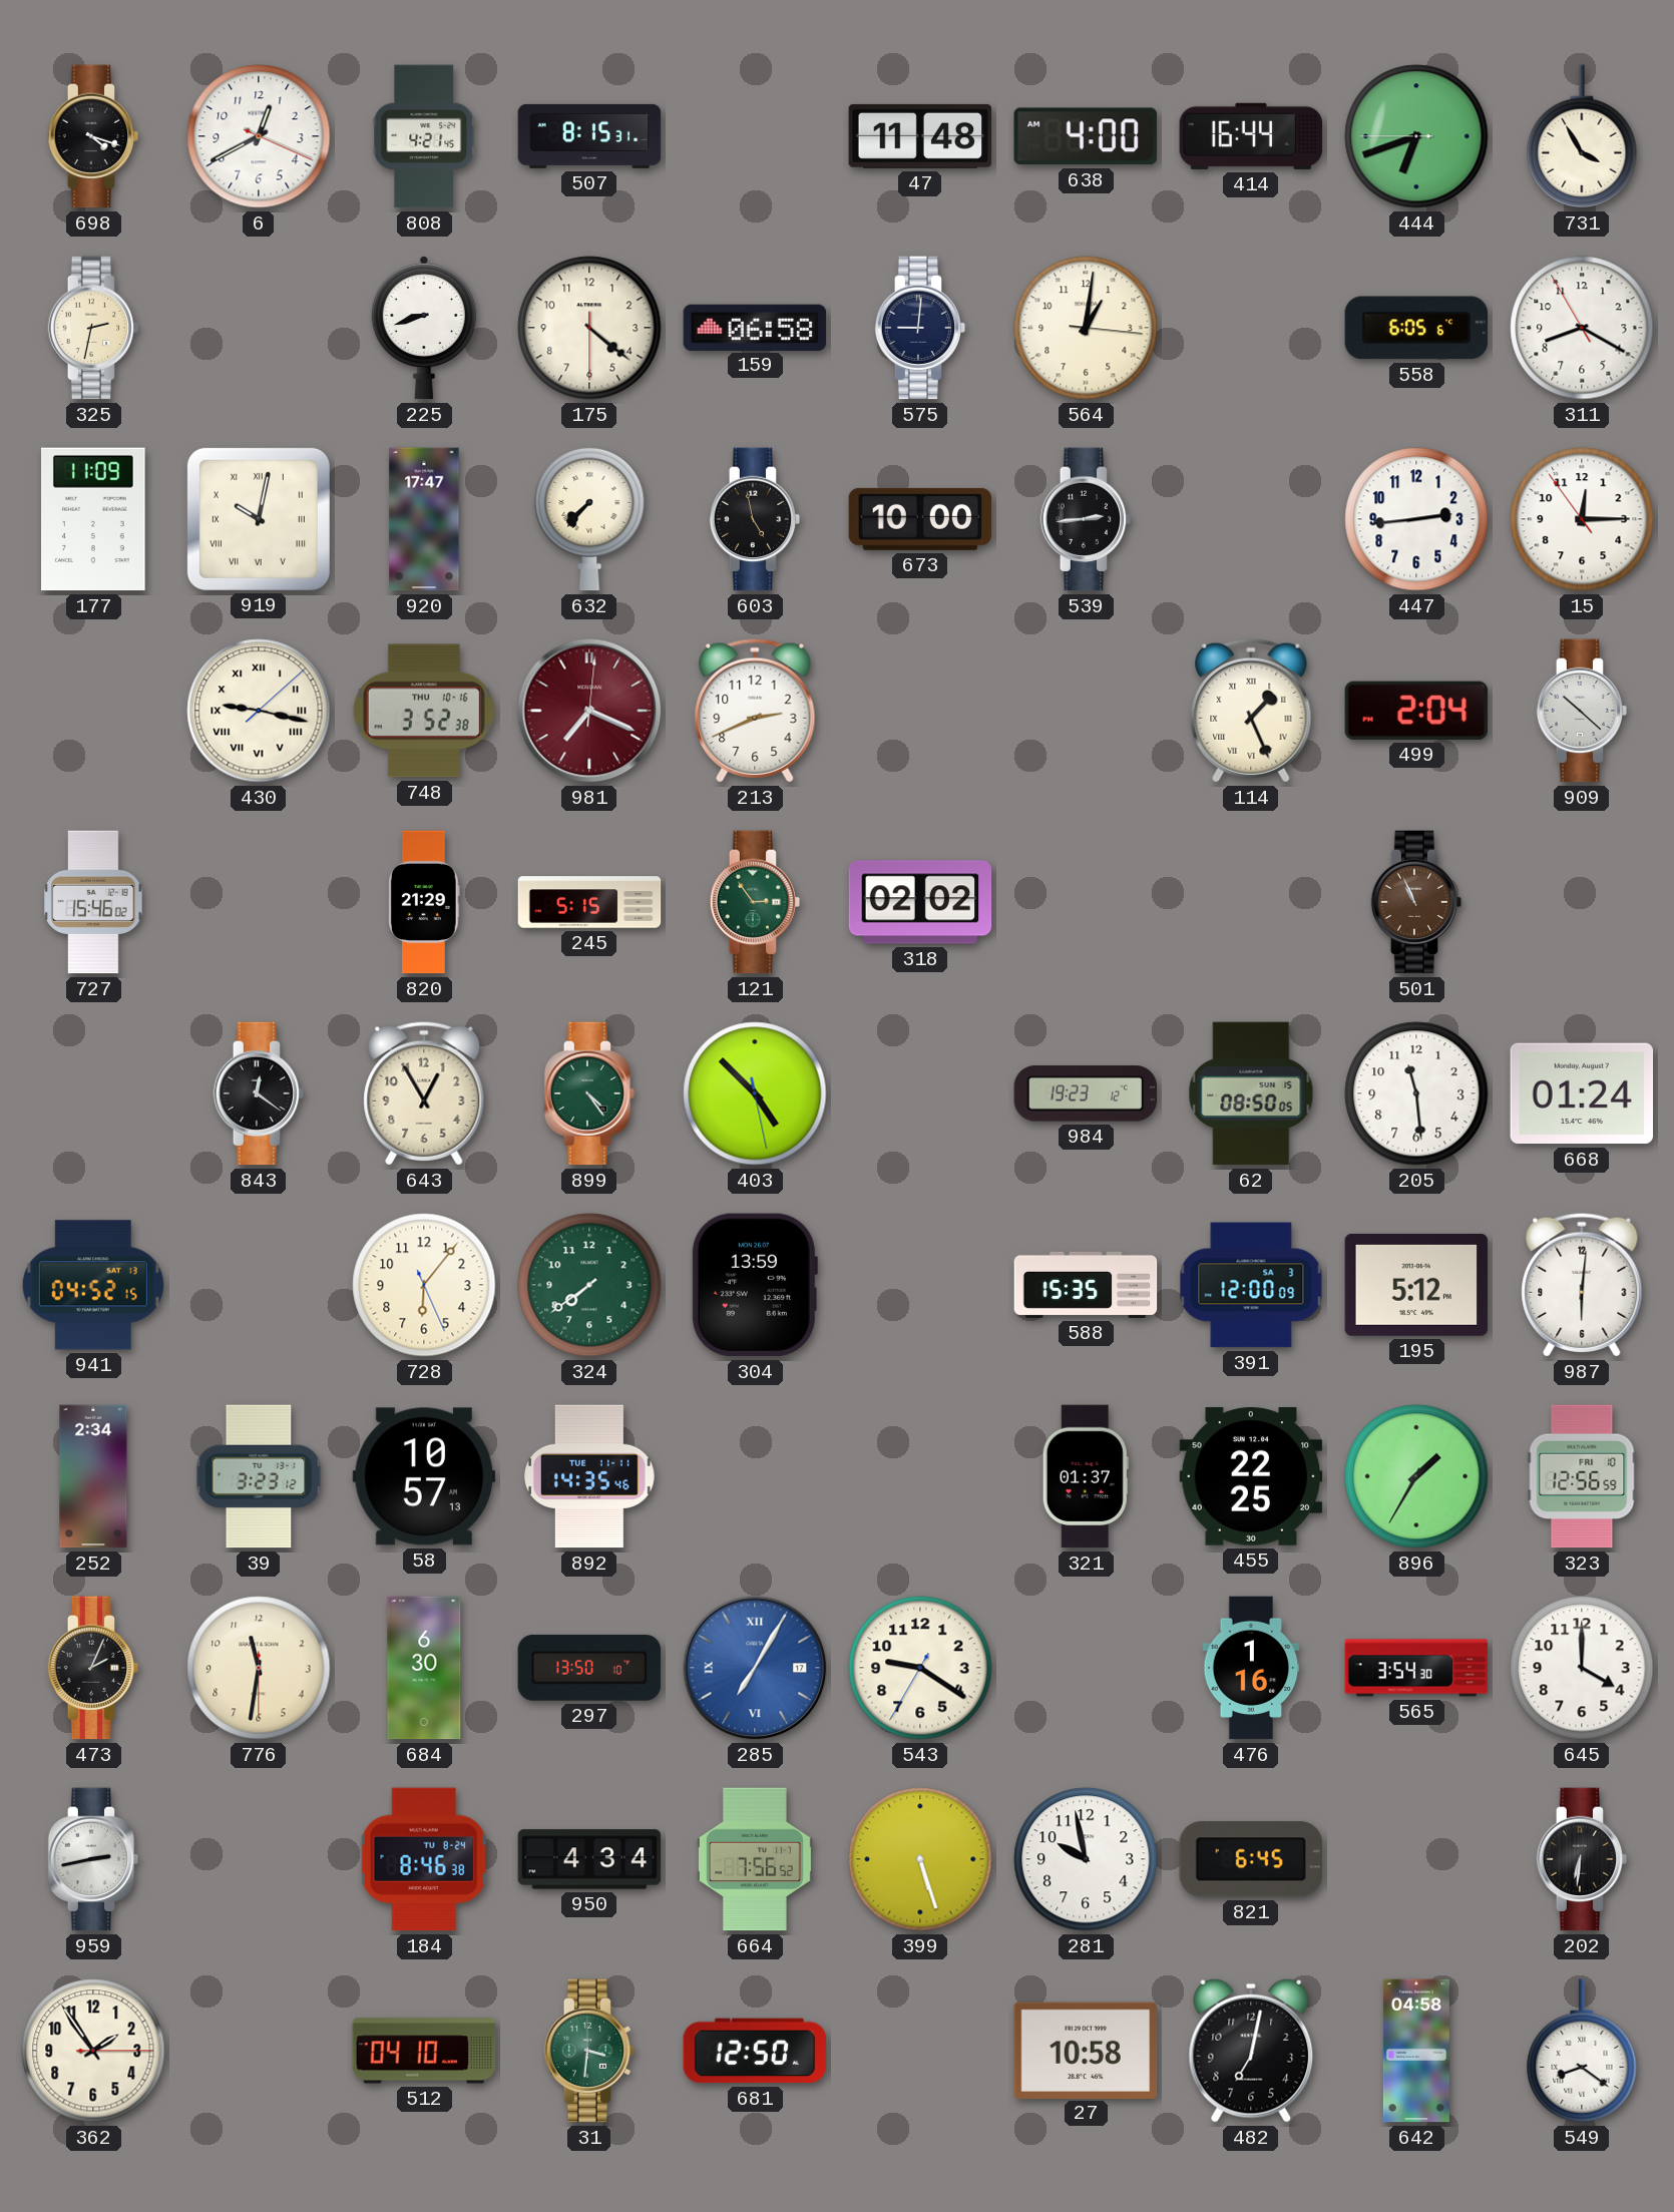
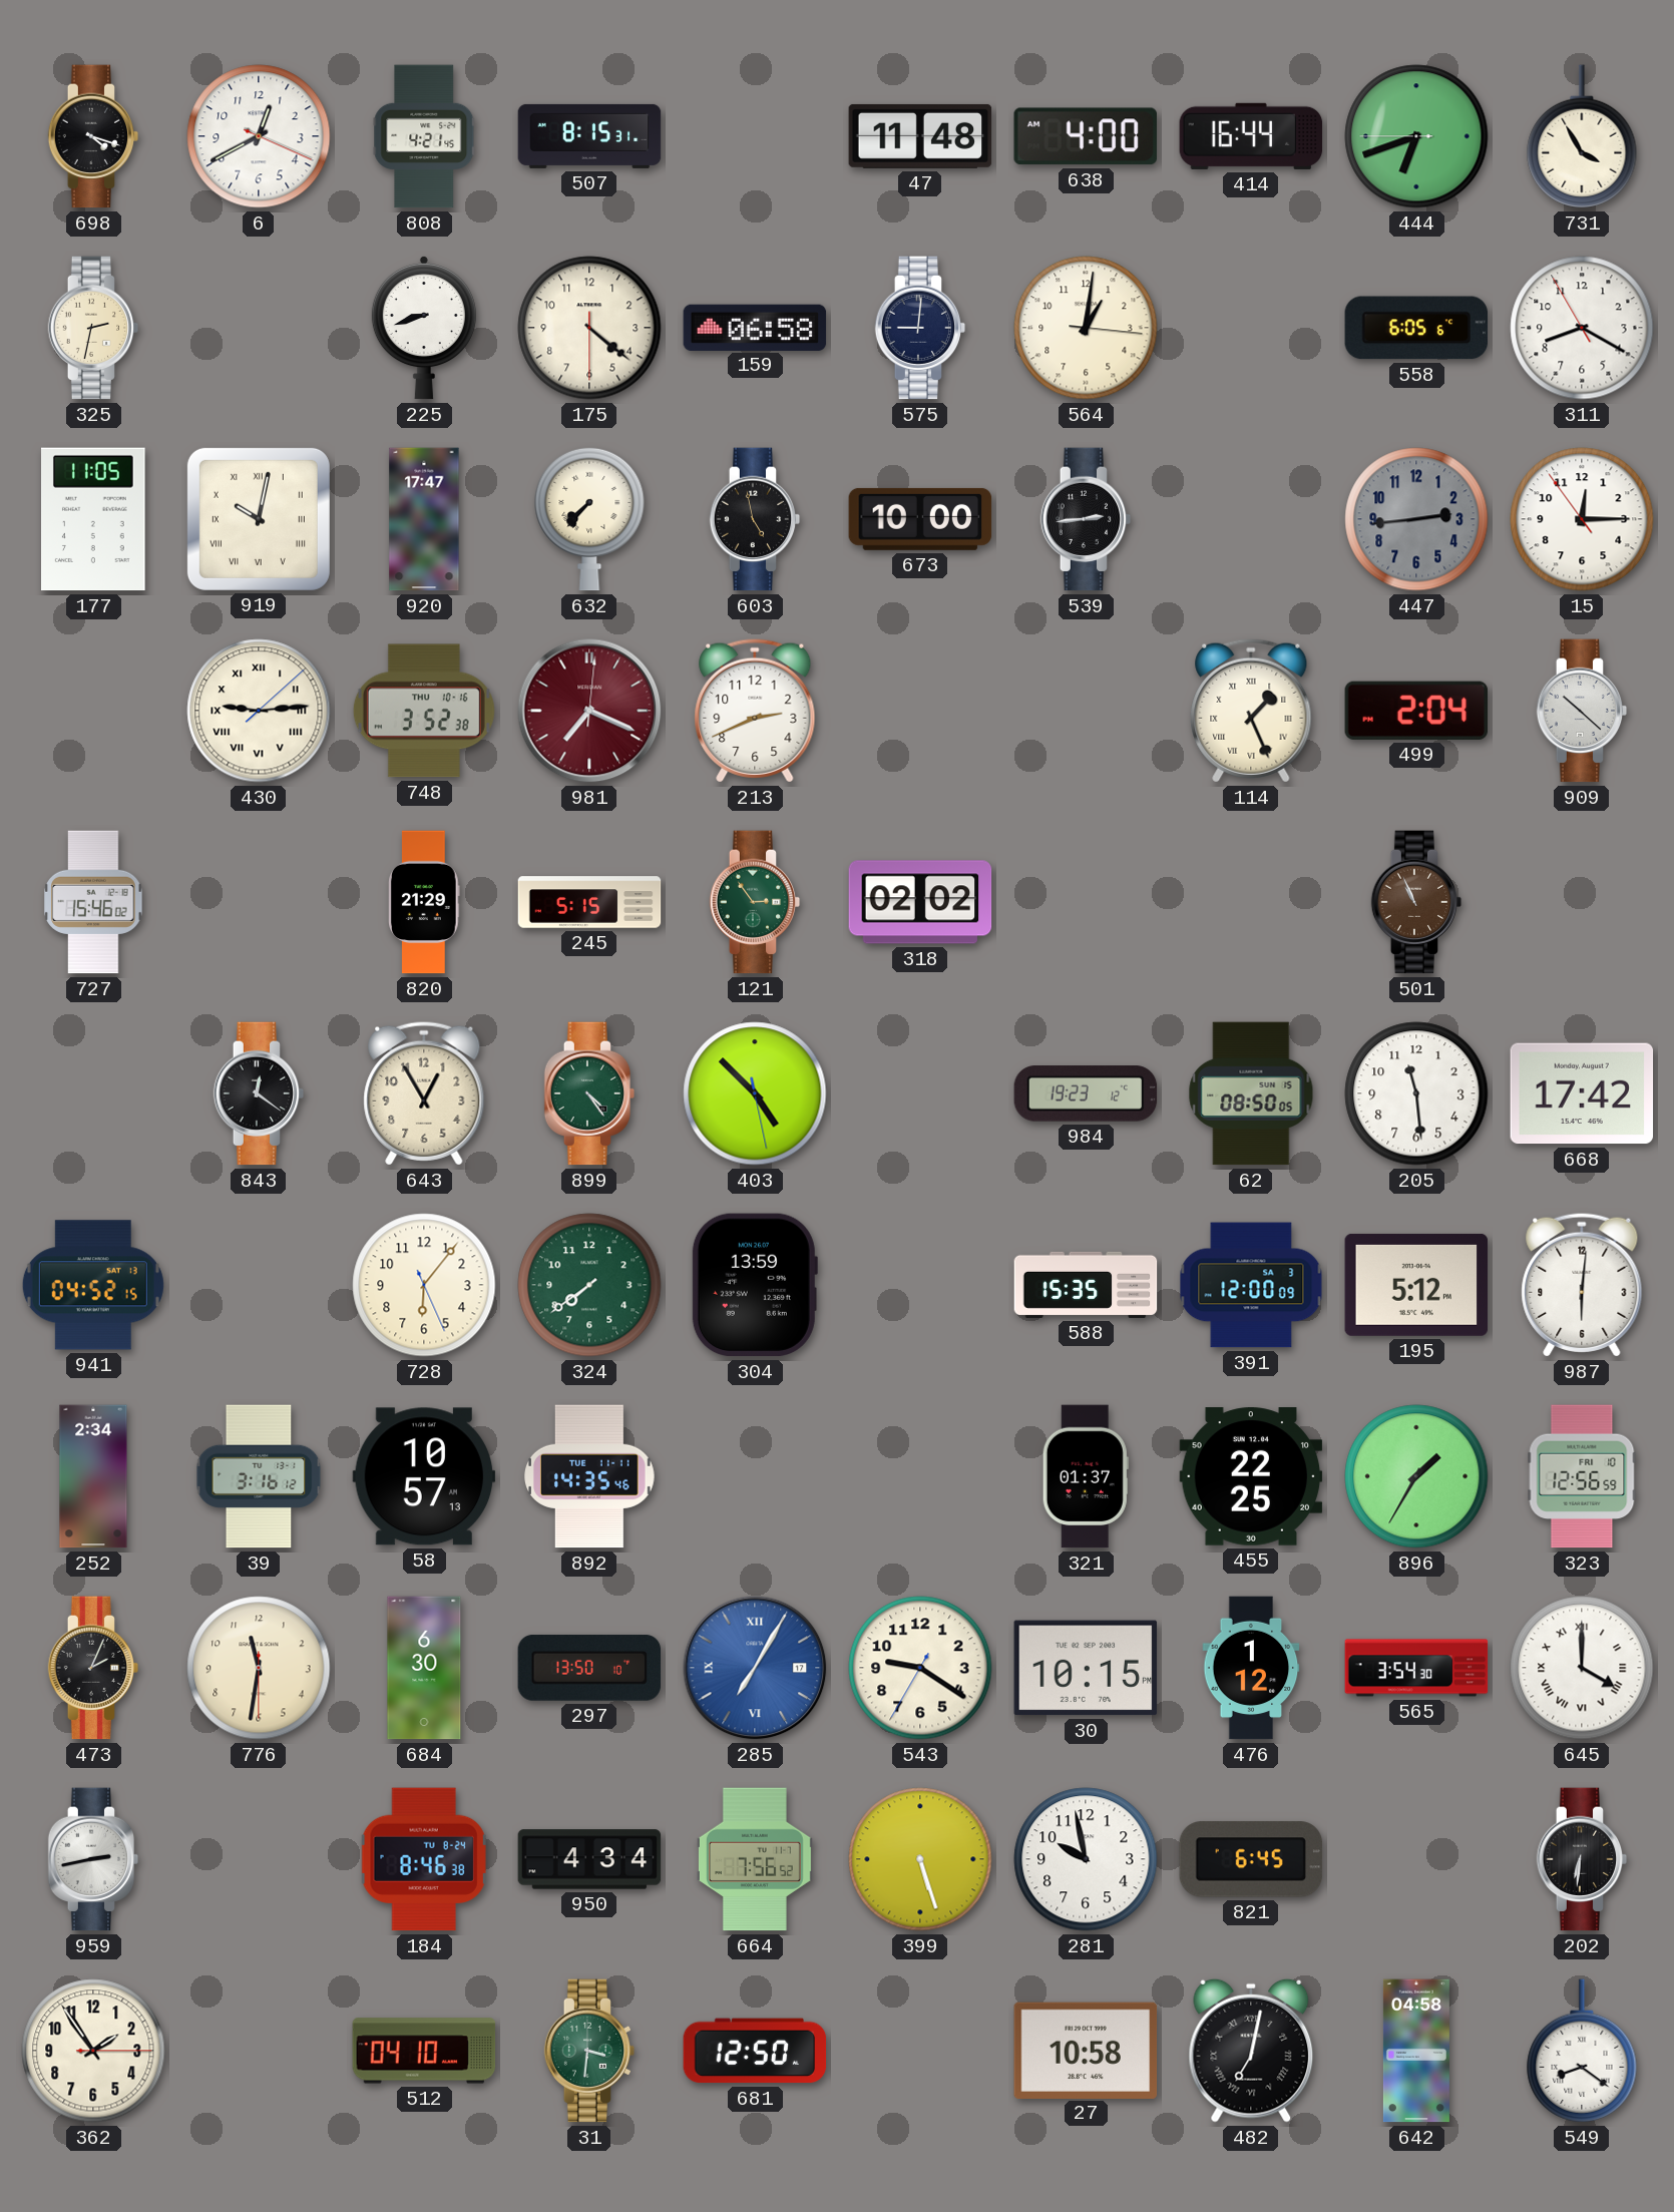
177: 11:09 -> 11:05 (94, 519)
447 dial: white -> grey (1416, 519)
430: 9:17 -> 9:14 (259, 711)
668: 01:24 -> 17:42 (1582, 1093)
39: 3:23 -> 3:16 (259, 1476)
30: none -> 10:15 (1086, 1668)
476: 1:16 -> 1:12 (1251, 1668)
645 numerals: Arabic -> Roman (1582, 1668)
482 numerals: Arabic -> Roman (1251, 2051)
